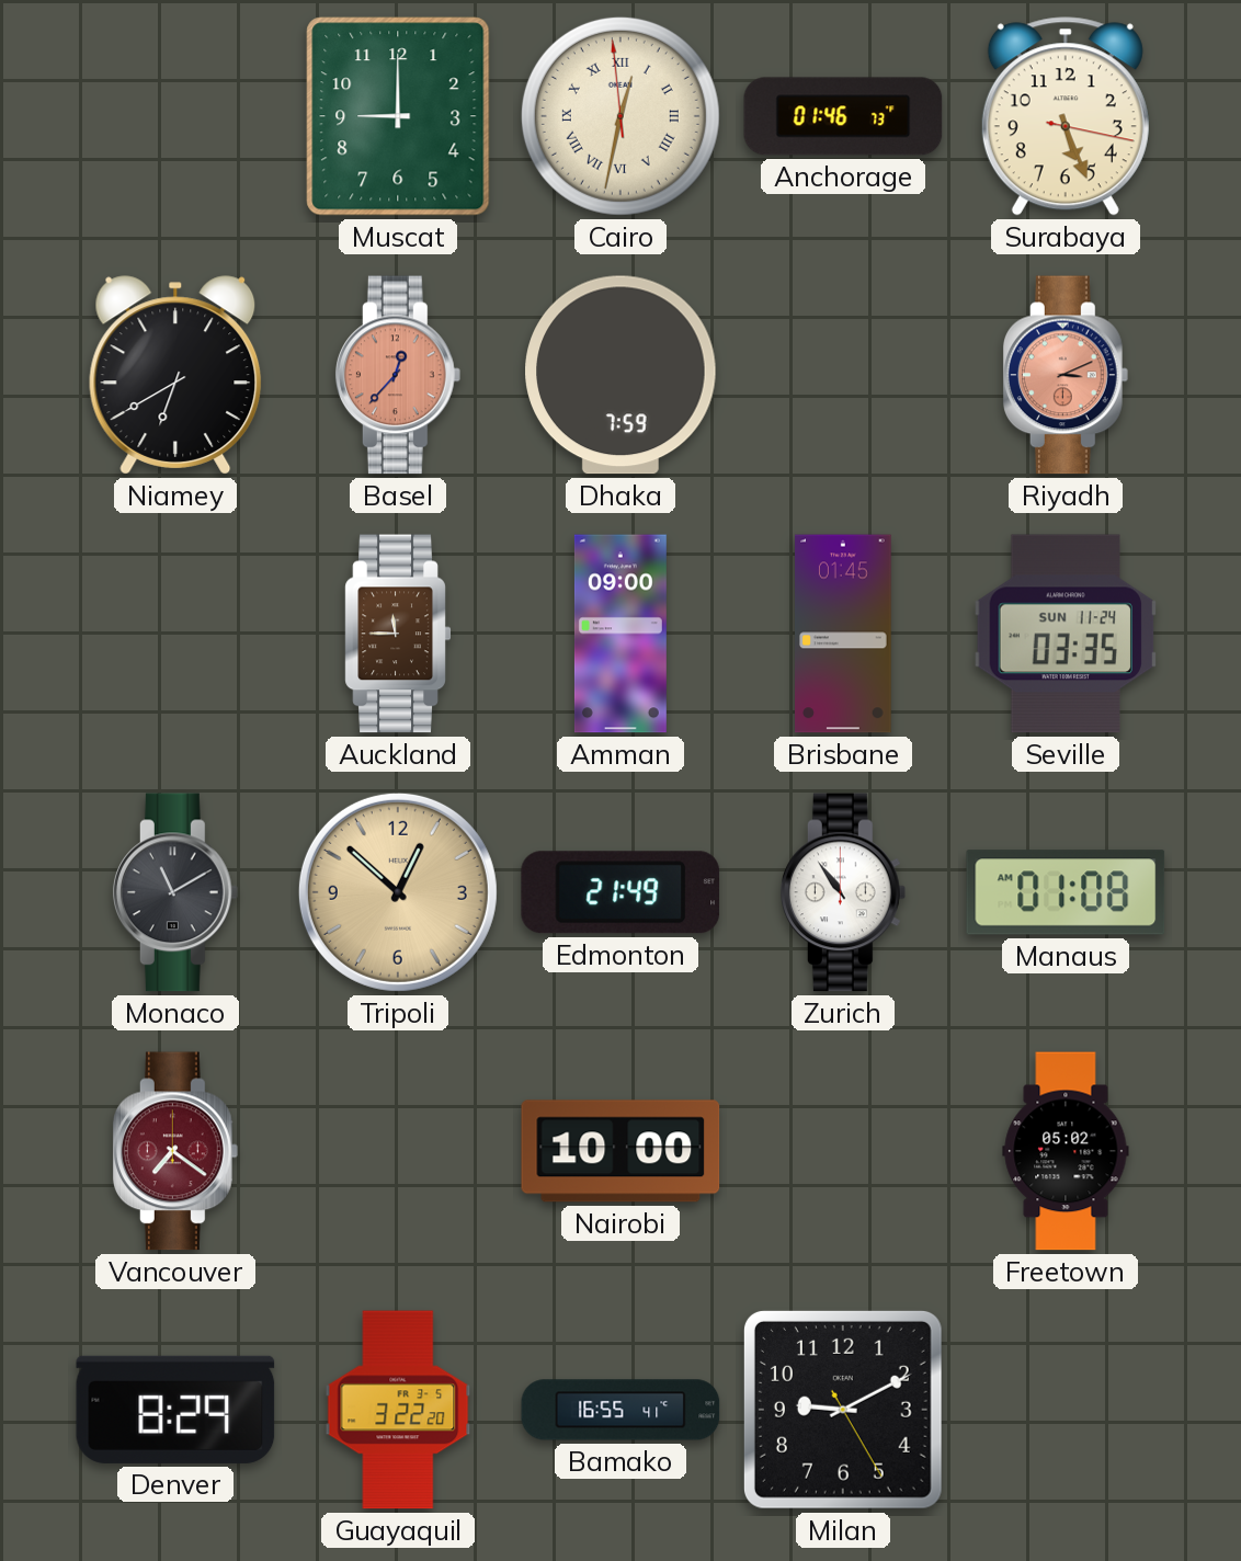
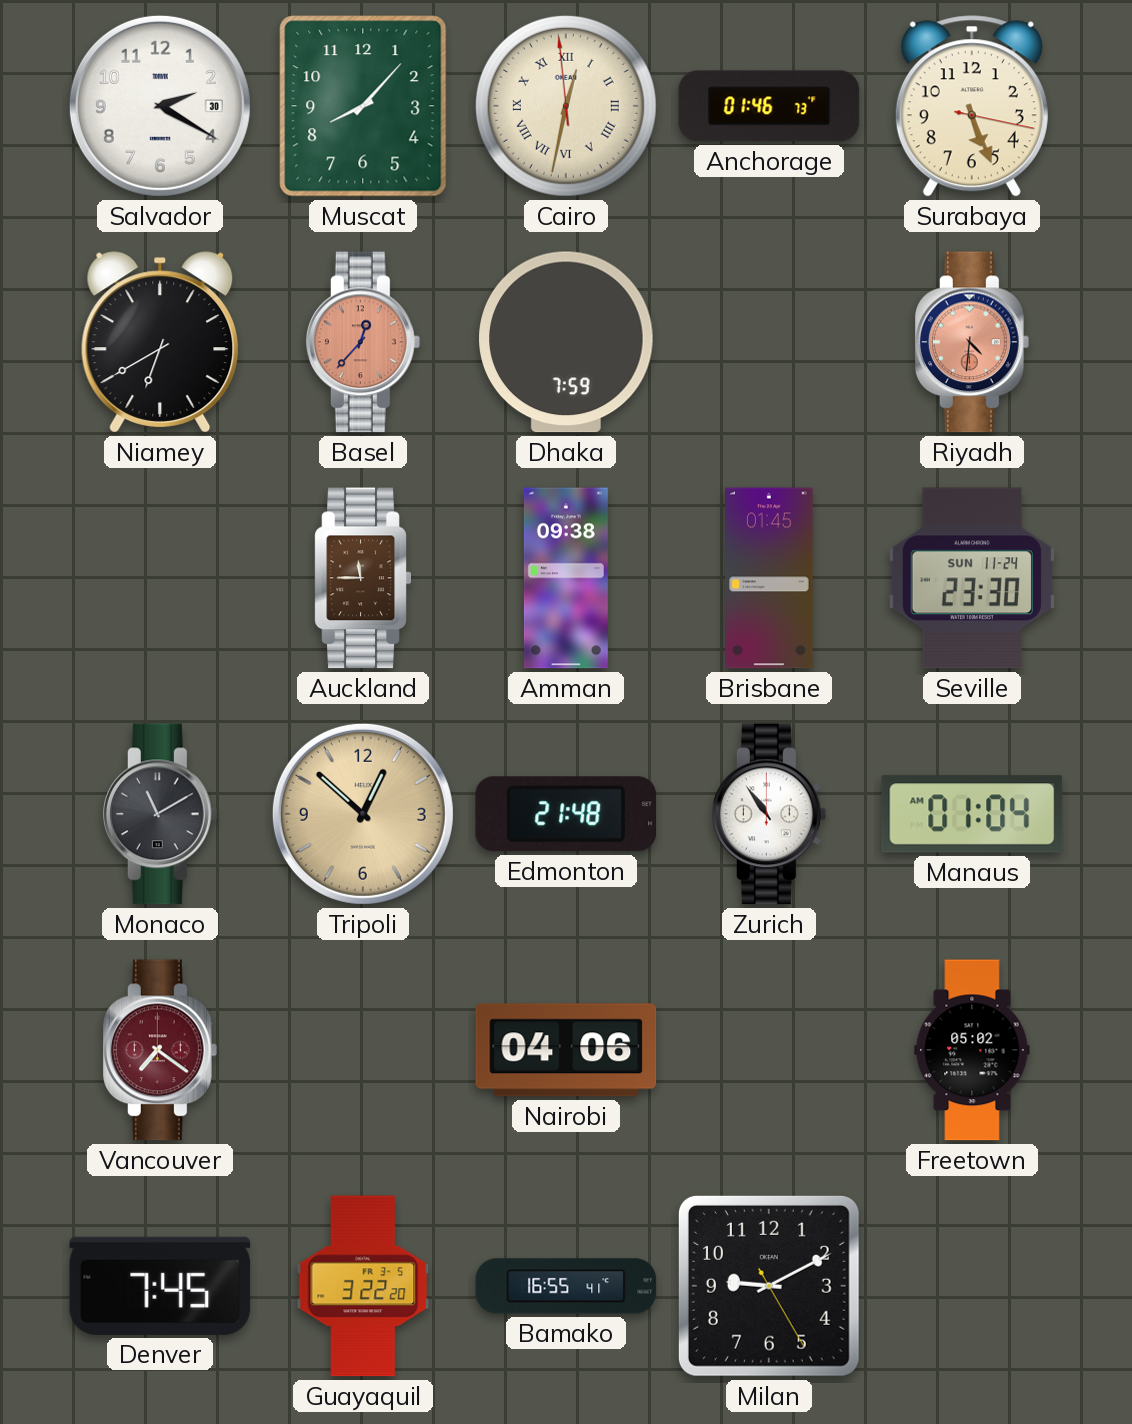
Salvador: none -> 2:20 (160, 106)
Muscat: 9:00 -> 8:07 (363, 106)
Riyadh: 3:11 -> 4:31 (972, 342)
Amman: 09:00 -> 09:38 (566, 578)
Seville: 03:35 -> 23:30 (972, 578)
Edmonton: 21:49 -> 21:48 (566, 814)
Manaus: 01:08 -> 01:04 (972, 814)
Nairobi: 10:00 -> 04:06 (566, 1050)
Denver: 8:29 -> 7:45 (160, 1286)
